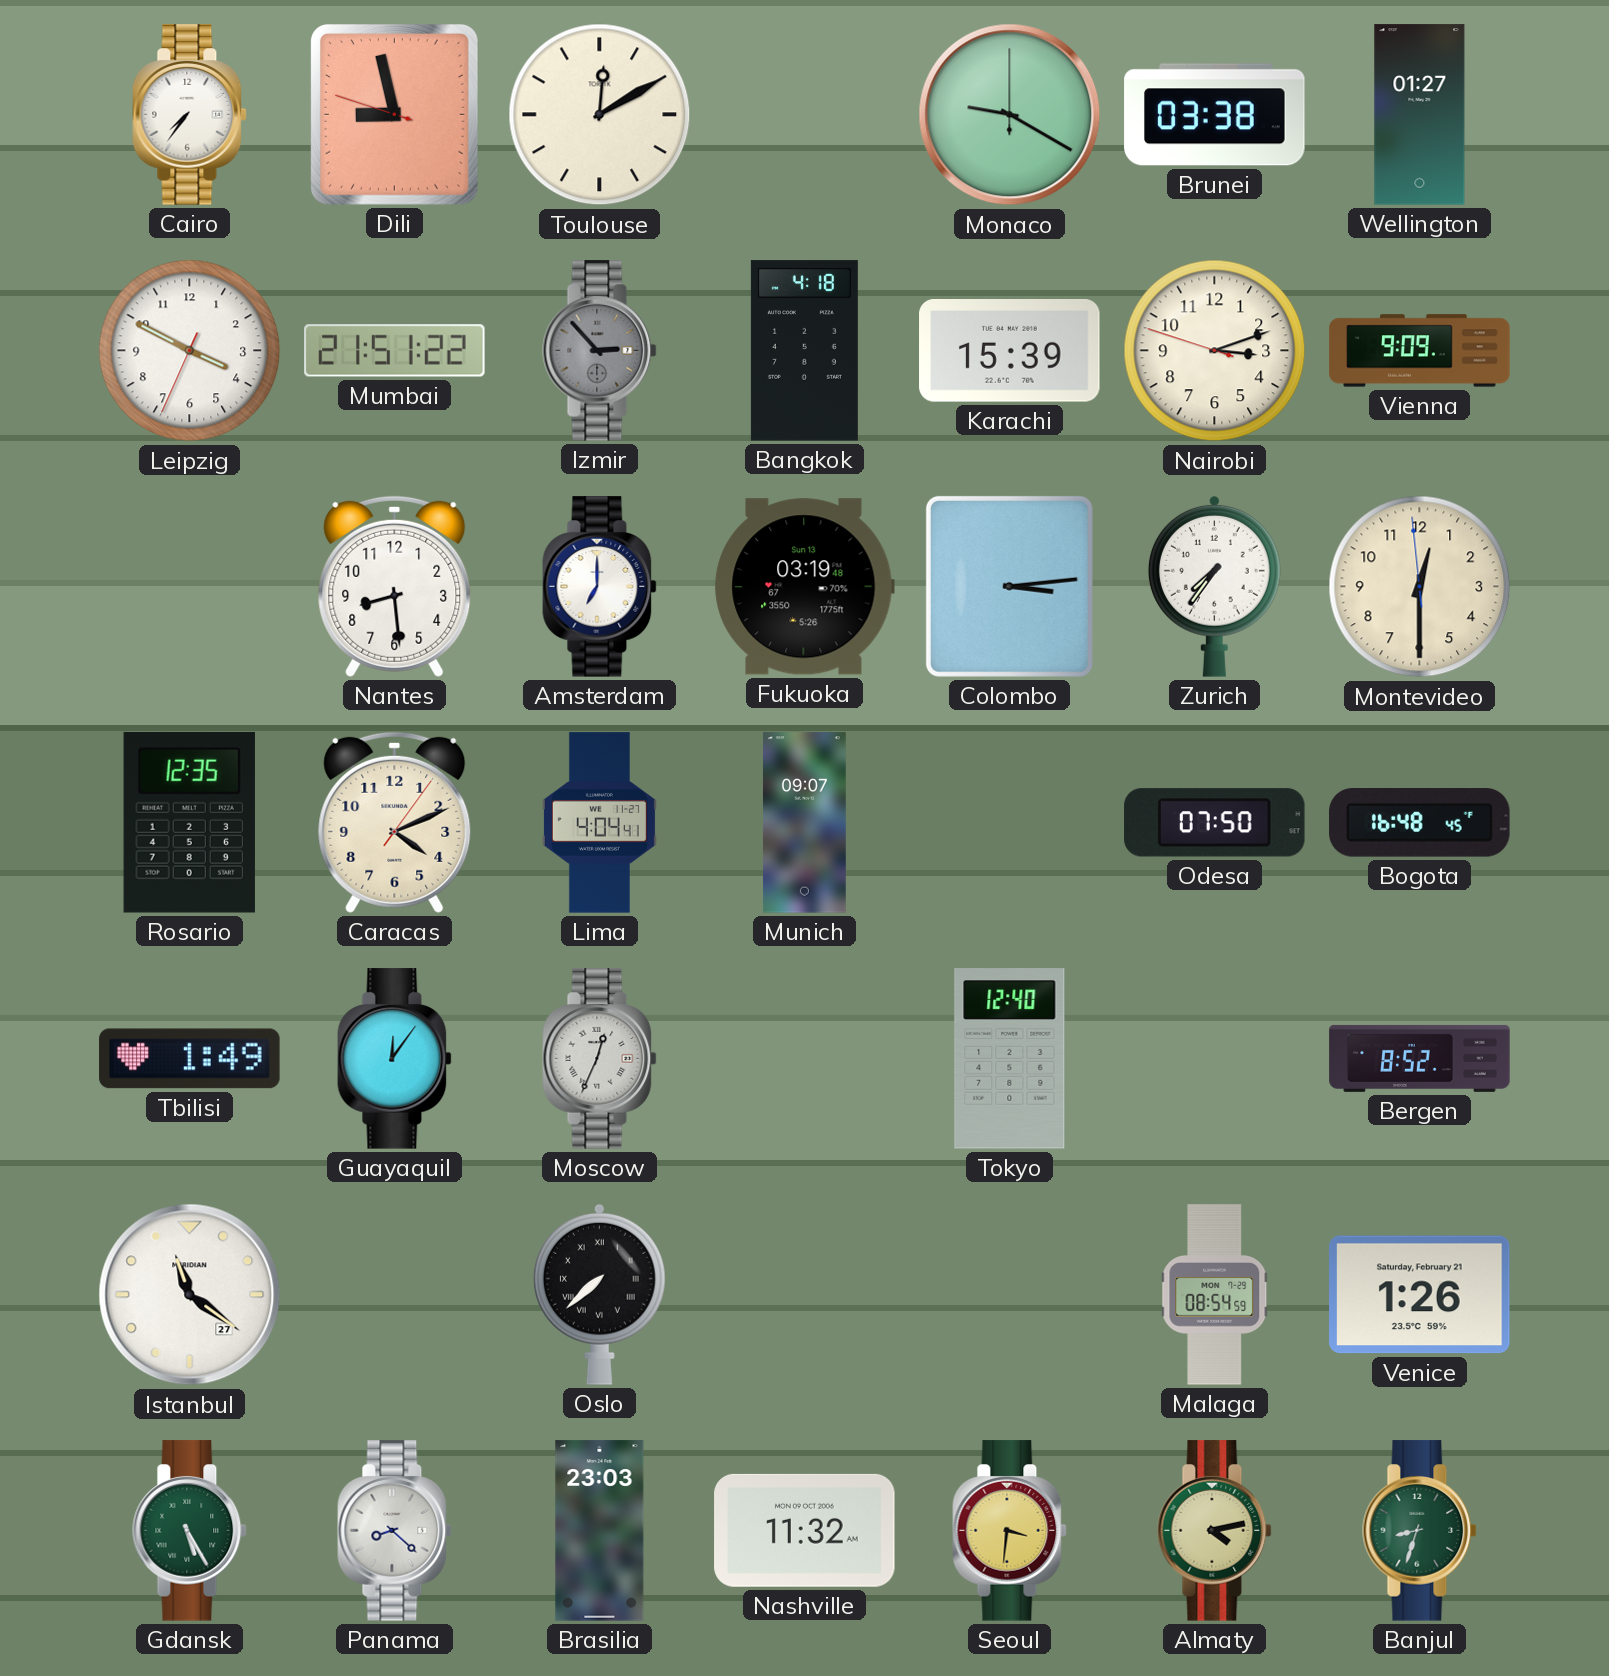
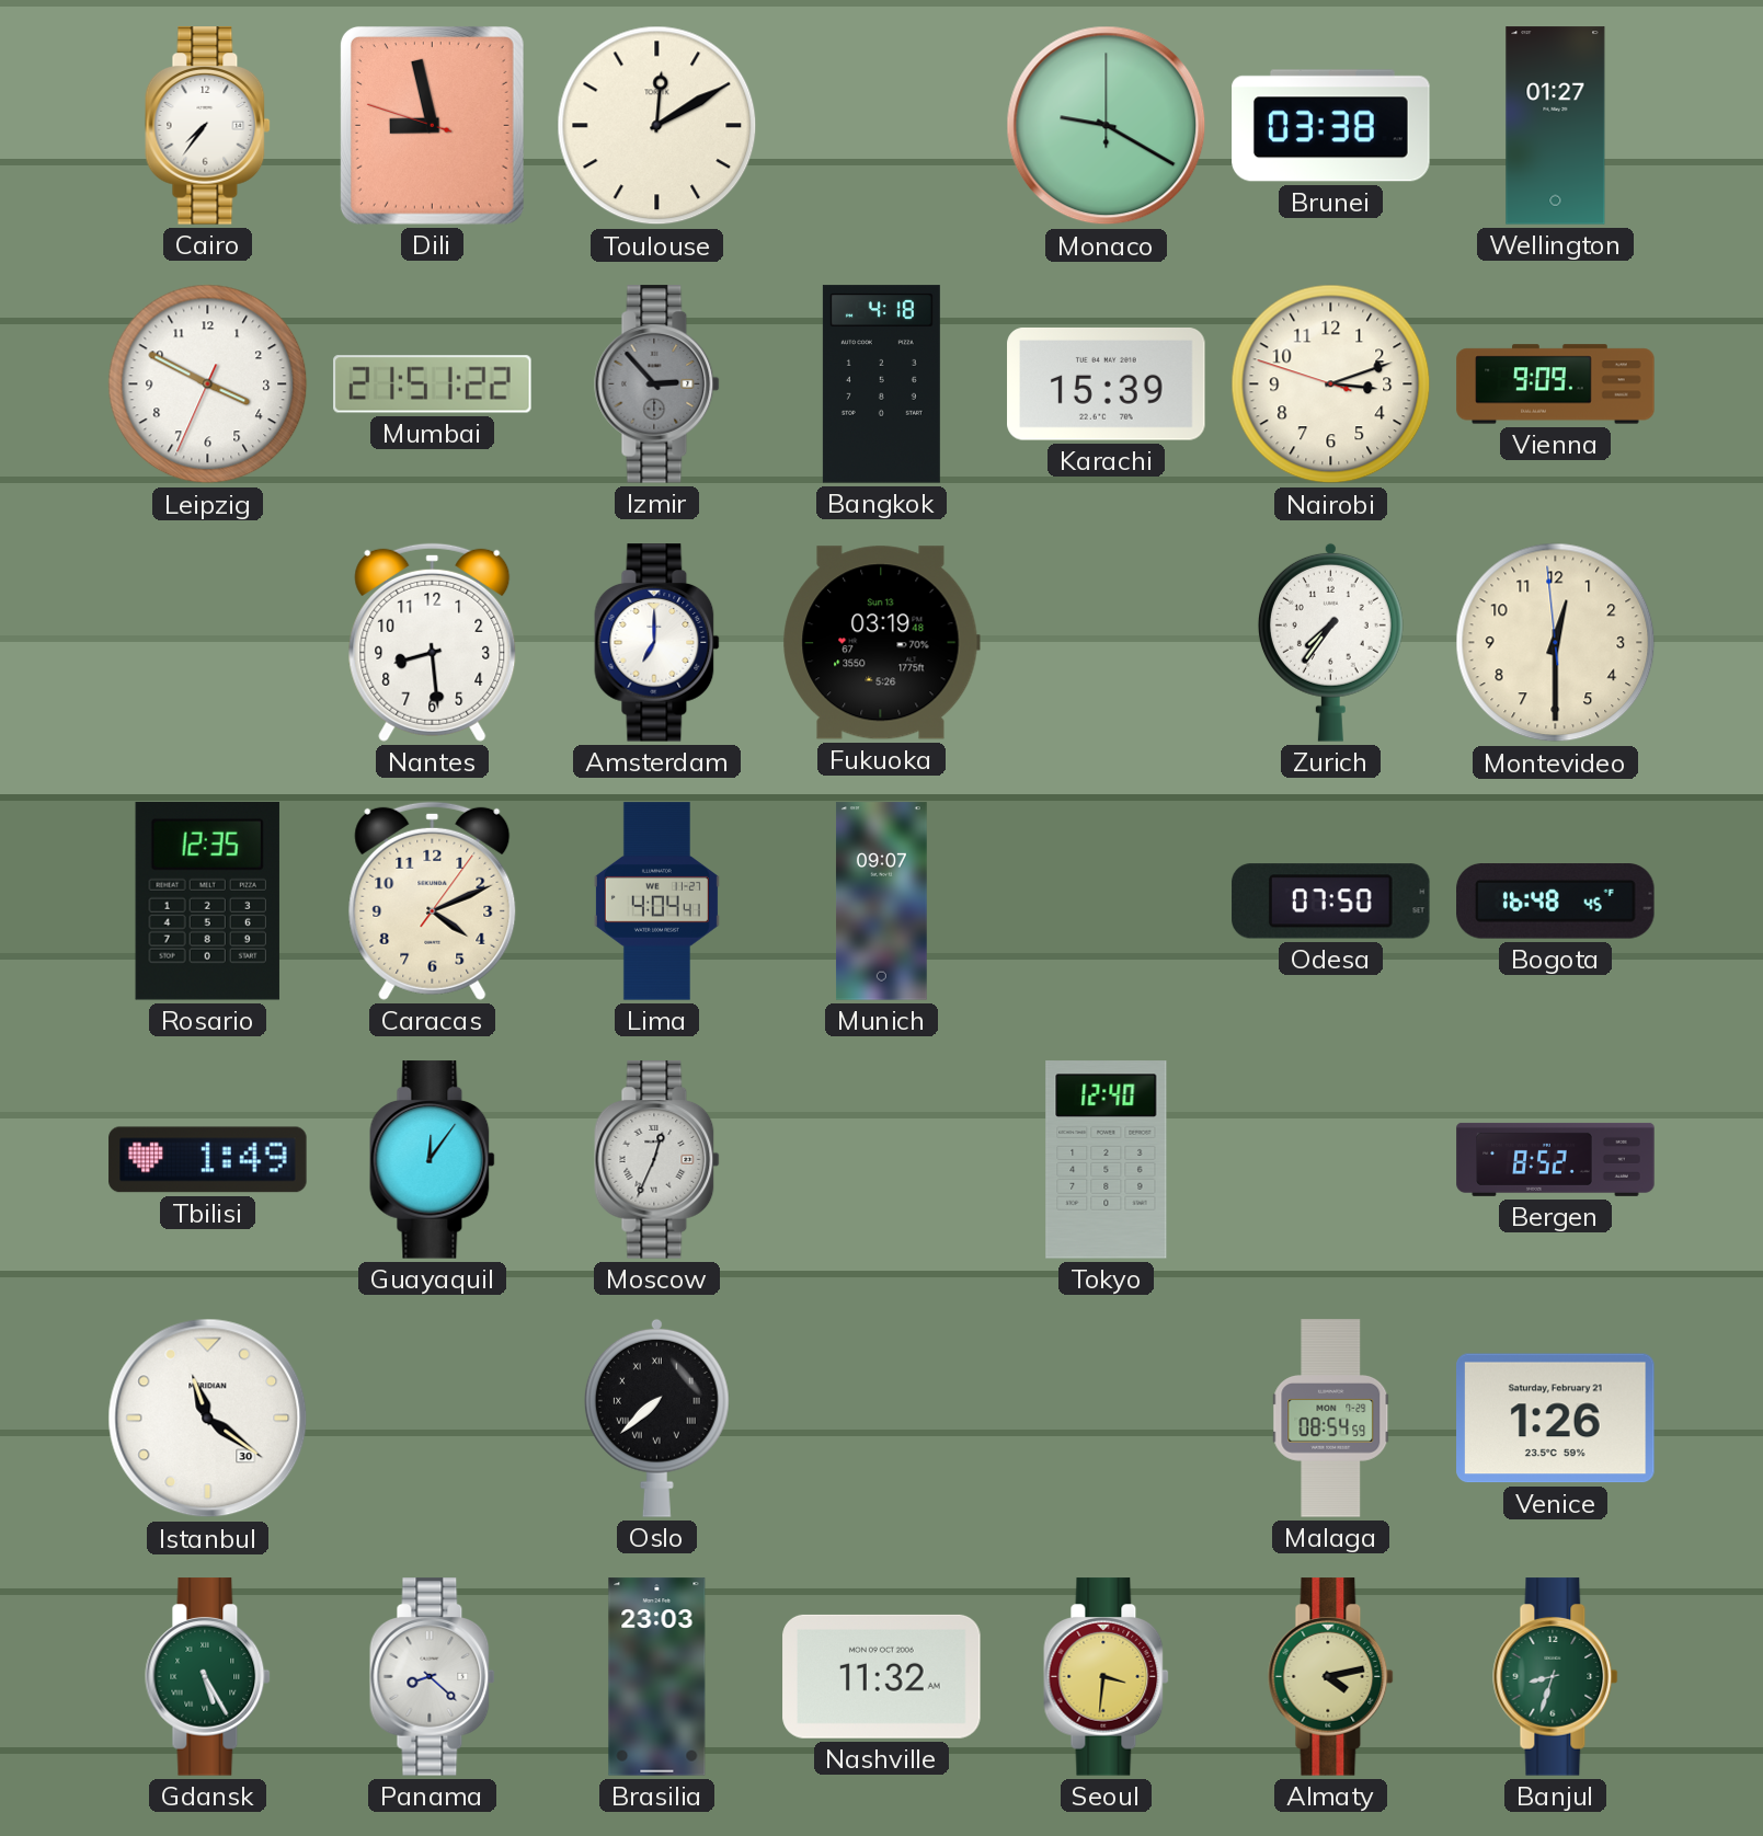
Colombo: 3:14 -> none (1009, 586)
Istanbul date: 27 -> 30 (208, 1419)
